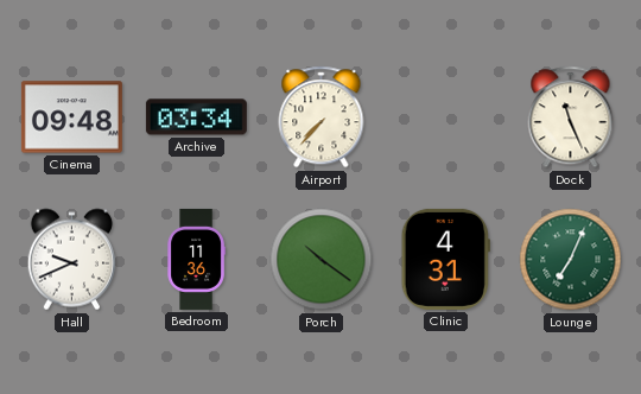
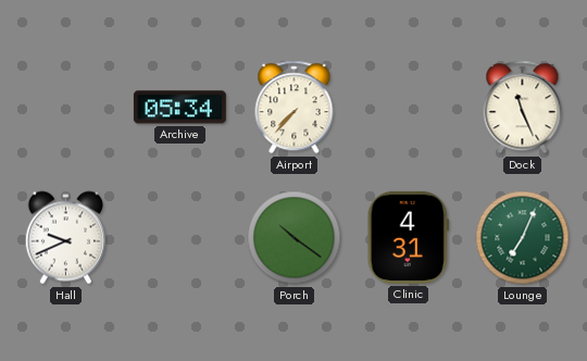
Cinema: 09:48 -> none (71, 117)
Archive: 03:34 -> 05:34 (179, 108)
Bedroom: 11:36 -> none (196, 259)
